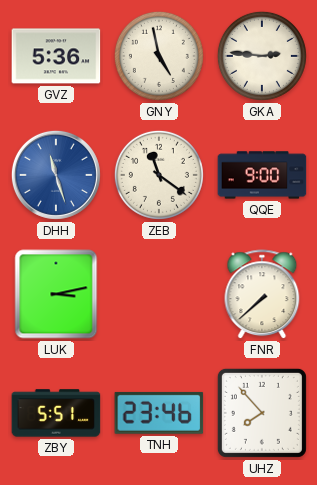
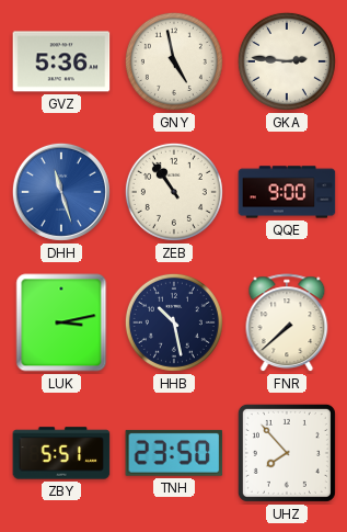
ZEB: 11:21 -> 10:54 (174, 192)
HHB: none -> 10:28 (174, 322)
TNH: 23:46 -> 23:50 (174, 453)
